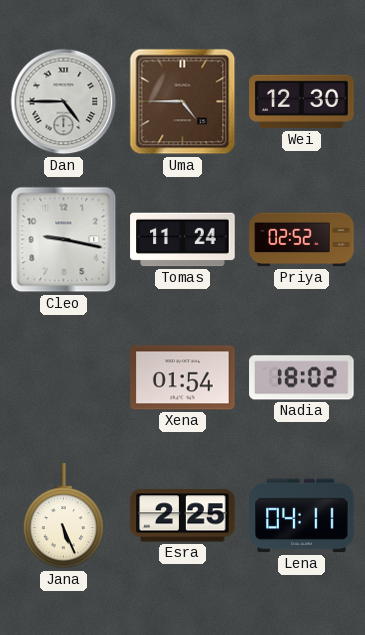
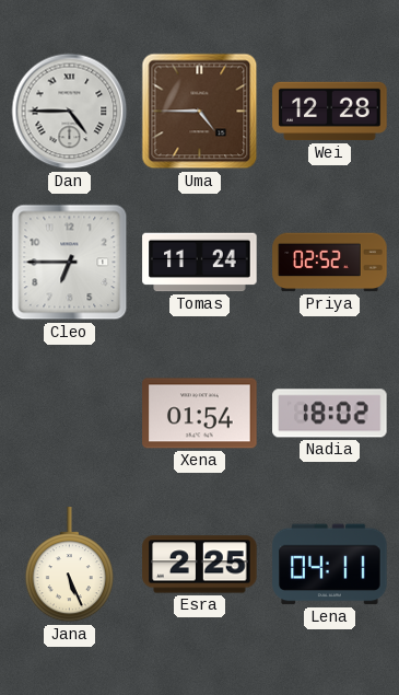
Wei: 12:30 -> 12:28 (330, 112)
Cleo: 9:17 -> 6:45 (70, 263)
